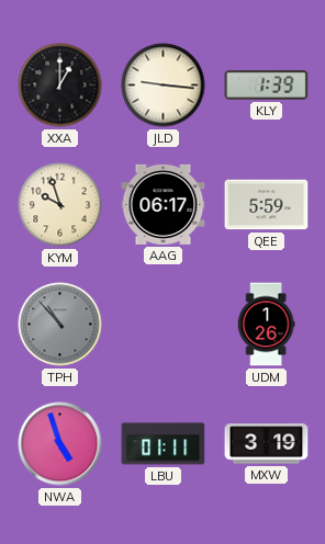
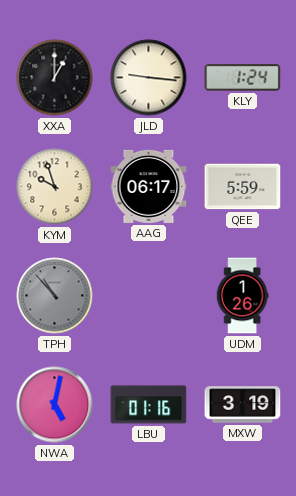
KLY: 1:39 -> 1:24 (243, 78)
NWA: 4:57 -> 5:02 (55, 405)
LBU: 01:11 -> 01:16 (149, 405)
